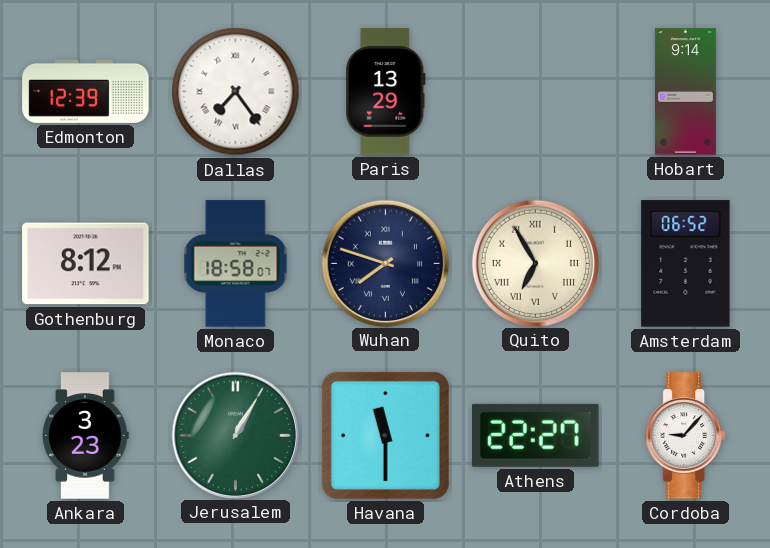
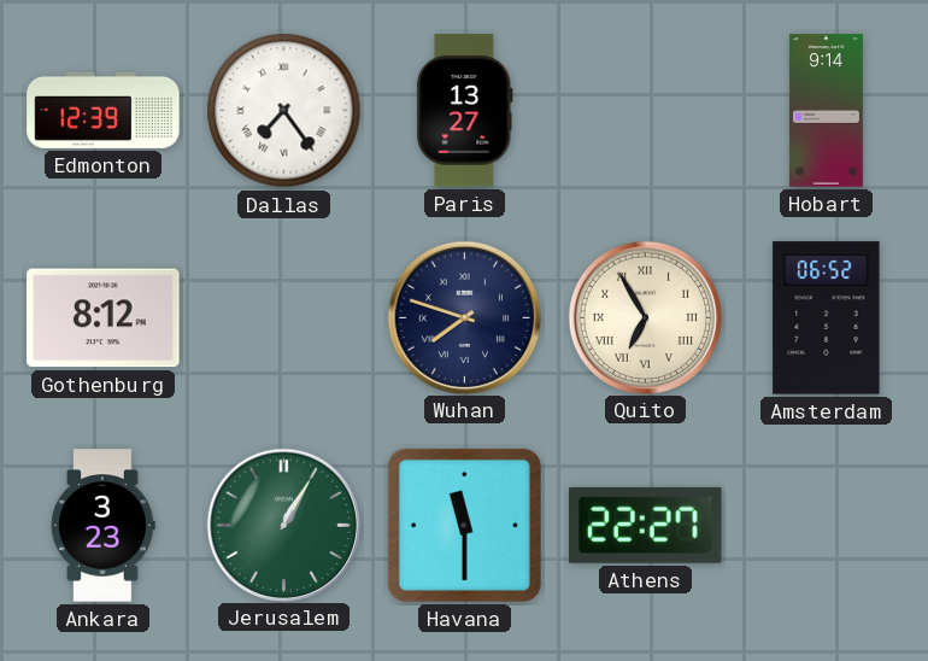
Paris: 13:29 -> 13:27 (465, 111)
Monaco: 18:58 -> none (236, 264)
Cordoba: 9:07 -> none (685, 436)
